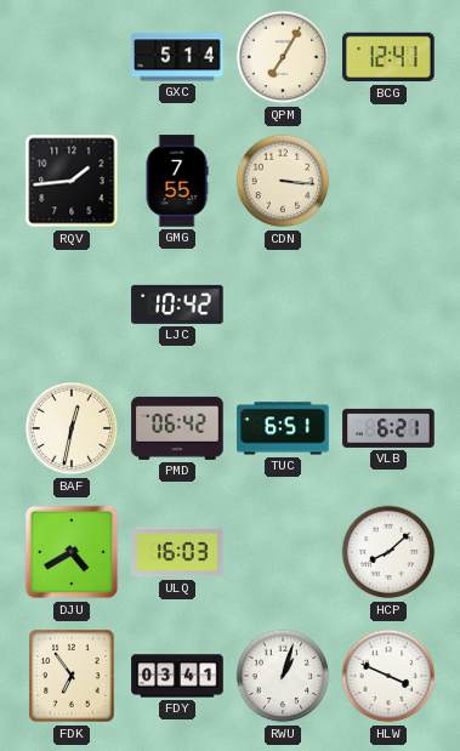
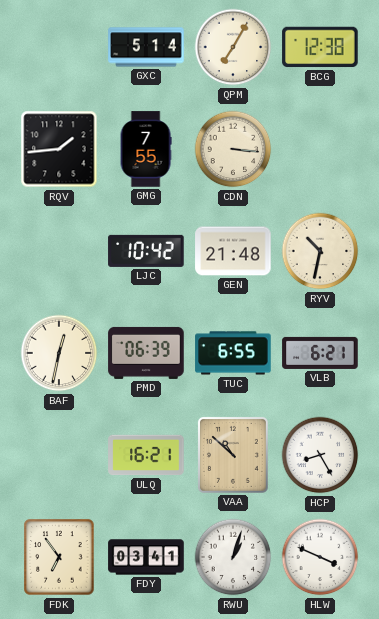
BCG: 12:41 -> 12:38 (320, 47)
GEN: none -> 21:48 (233, 251)
RYV: none -> 10:32 (320, 251)
PMD: 06:42 -> 06:39 (146, 353)
TUC: 6:51 -> 6:55 (233, 353)
DJU: 4:40 -> none (72, 552)
ULQ: 16:03 -> 16:21 (146, 455)
VAA: none -> 10:52 (233, 455)
HCP: 8:08 -> 8:25 (320, 455)
